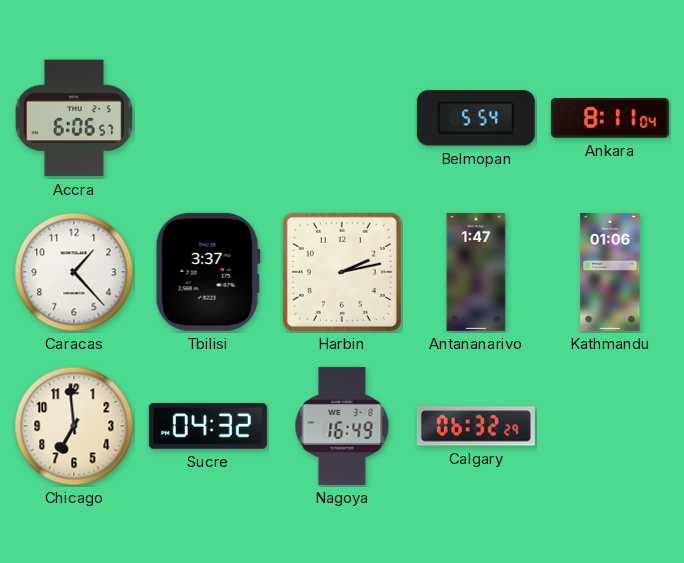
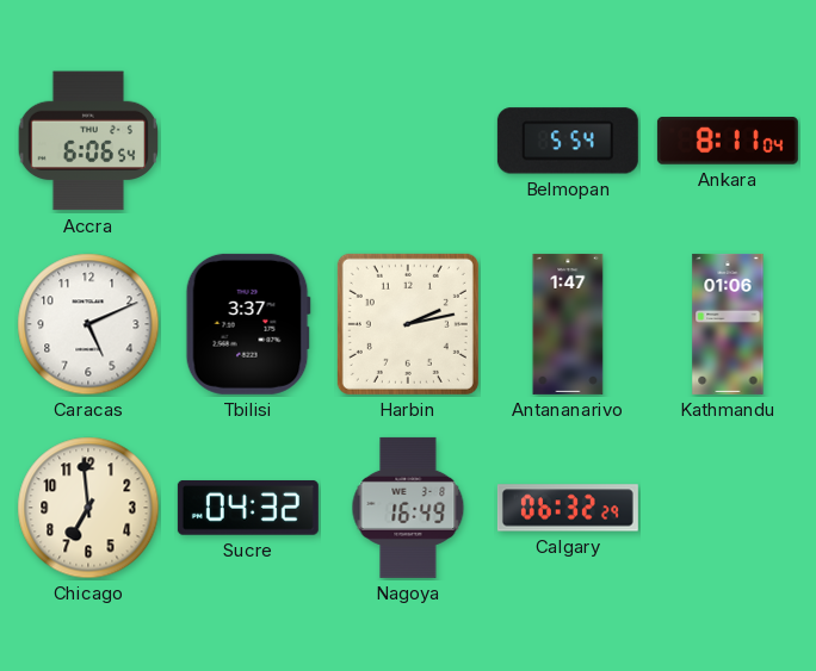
Accra: 6:06:57 -> 6:06:54 (88, 141)
Caracas: 1:23 -> 5:11 (88, 324)
